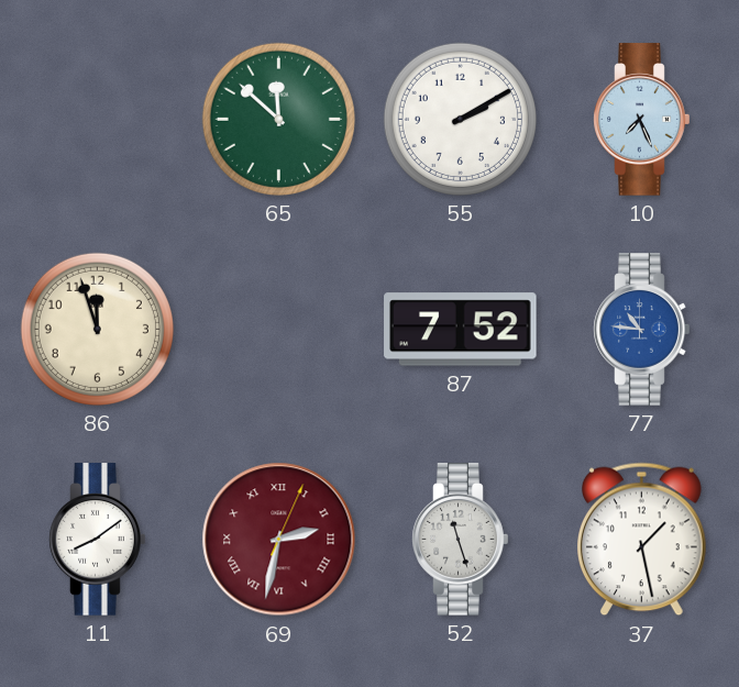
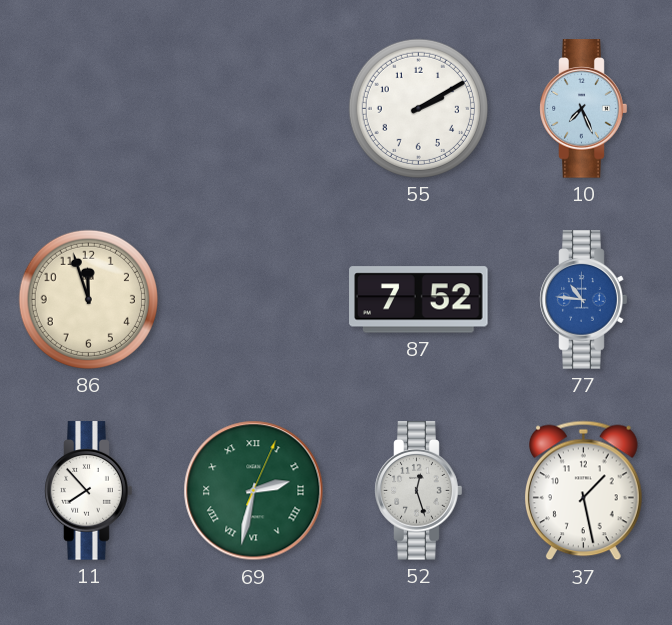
65: 11:52 -> none (278, 119)
11: 8:09 -> 7:53 (89, 491)
69 dial: burgundy -> green (254, 491)
52: 11:27 -> 12:27 (419, 491)
